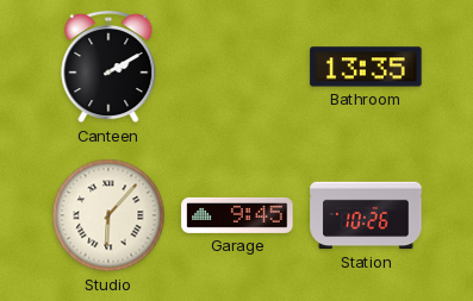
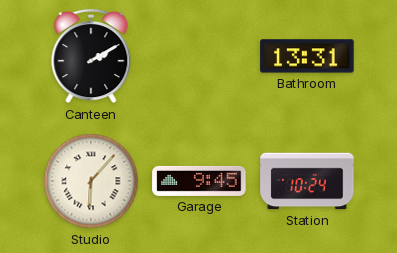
Bathroom: 13:35 -> 13:31 (307, 56)
Station: 10:26 -> 10:24 (307, 181)
